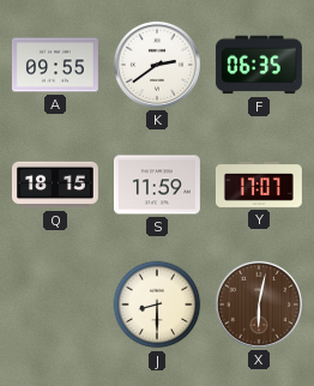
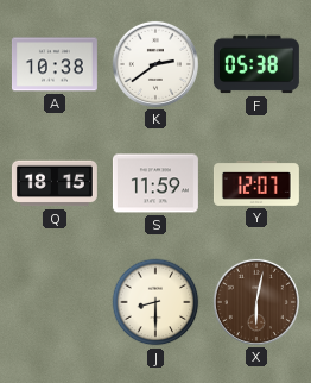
A: 09:55 -> 10:38 (55, 64)
F: 06:35 -> 05:38 (256, 64)
Y: 17:07 -> 12:07 (256, 183)
